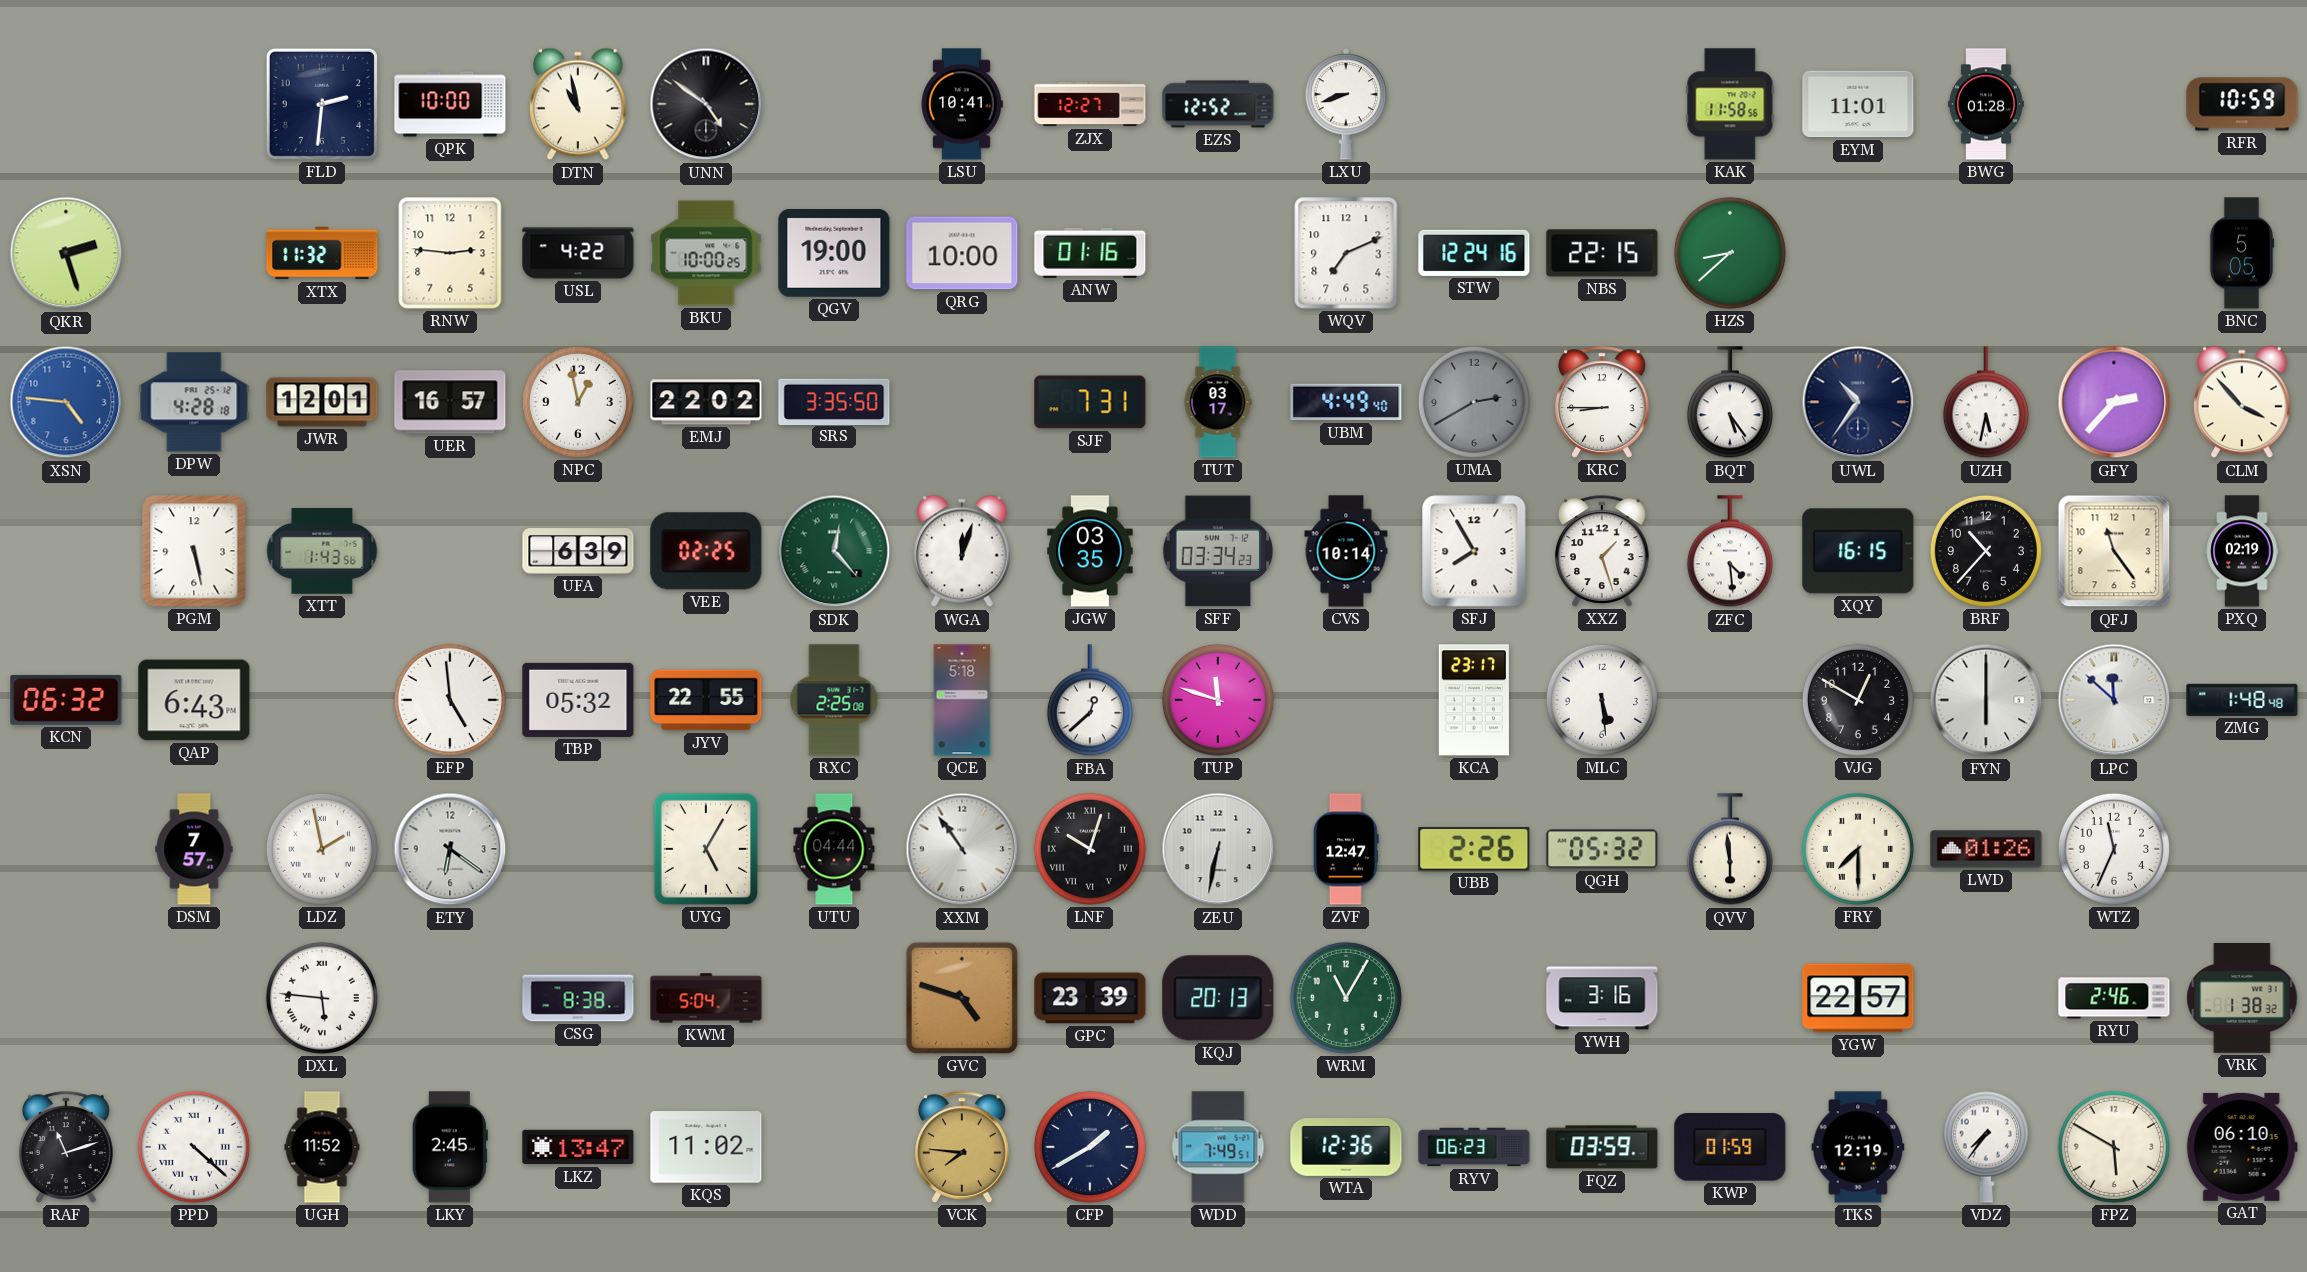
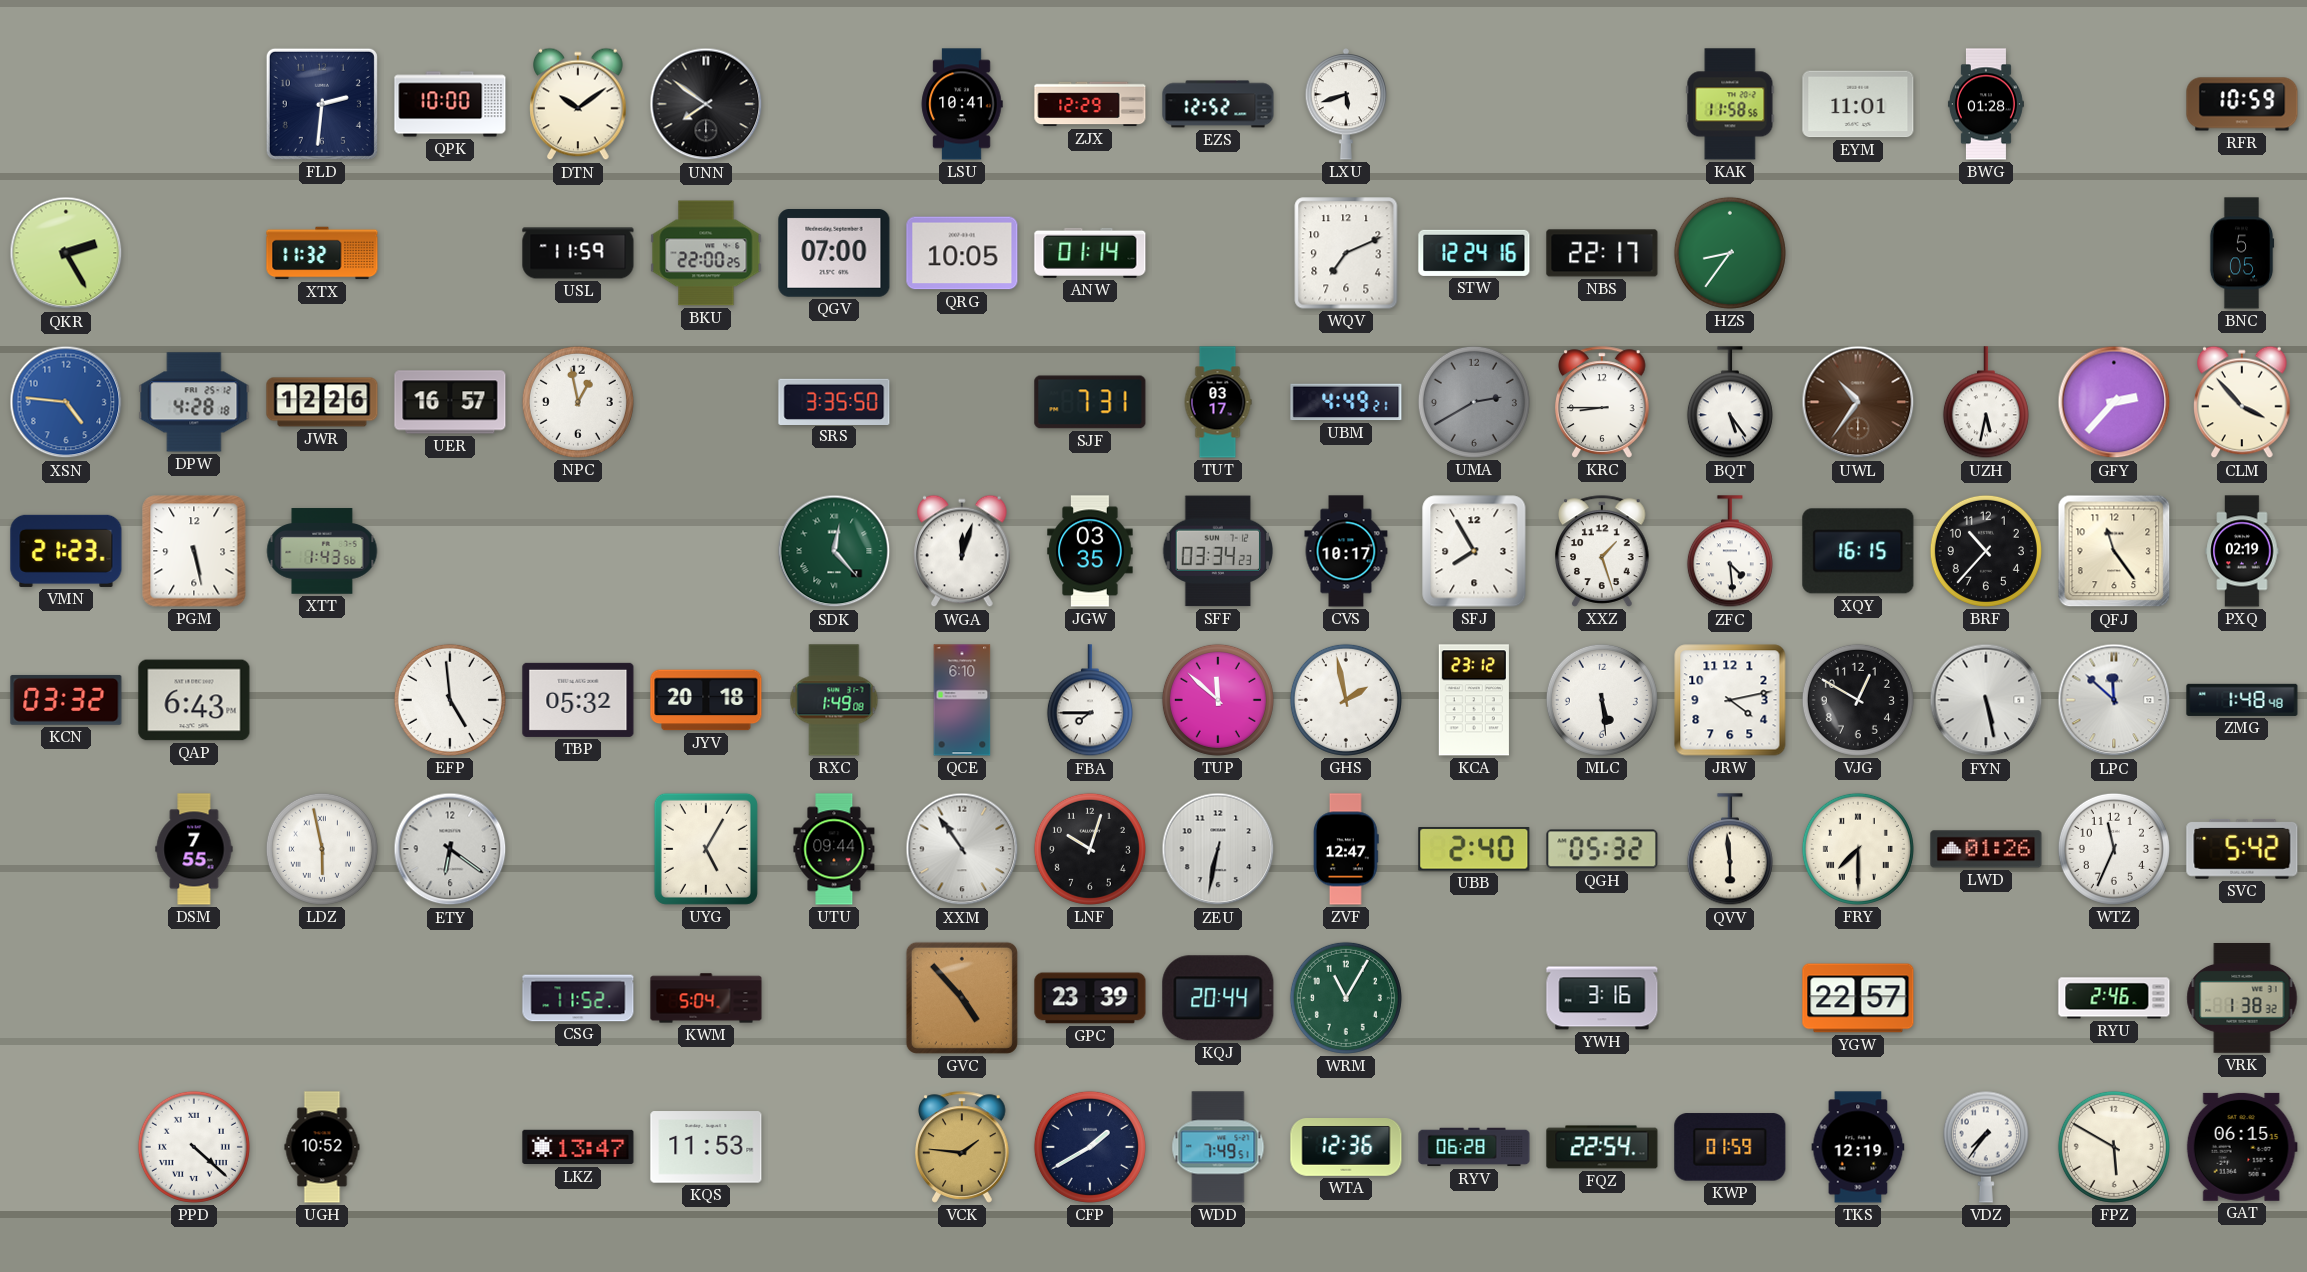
DTN: 10:58 -> 10:09 (578, 104)
UNN: 4:51 -> 7:51 (706, 104)
ZJX: 12:27 -> 12:29 (1090, 104)
LXU: 8:42 -> 5:42 (1346, 105)
QKR: 2:27 -> 2:25 (66, 253)
RNW: 2:46 -> none (450, 253)
USL: 4:22 -> 11:59 (578, 253)
BKU: 10:00 -> 22:00 (706, 253)
QGV: 19:00 -> 07:00 (834, 254)
QRG: 10:00 -> 10:05 (962, 253)
ANW: 01:16 -> 01:14 (1090, 253)
NBS: 22:15 -> 22:17 (1602, 253)
HZS: 8:38 -> 8:36 (1730, 253)
JWR: 12:01 -> 12:26 (322, 402)
EMJ: 22:02 -> none (706, 402)
UBM: 4:49:40 -> 4:49:21 (1346, 402)
UWL dial: navy -> brown (1858, 402)
VMN: none -> 21:23 (66, 551)
UFA: 6:39 -> none (578, 551)
VEE: 02:25 -> none (706, 551)
CVS: 10:14 -> 10:17 (1346, 551)
KCN: 06:32 -> 03:32 (66, 700)
JYV: 22:55 -> 20:18 (706, 700)
RXC: 2:25 -> 1:49 (834, 700)
QCE: 5:18 -> 6:10 (962, 700)
FBA: 12:38 -> 7:45 (1090, 701)
TUP: 11:48 -> 11:52 (1218, 700)
GHS: none -> 1:58 (1346, 700)
KCA: 23:17 -> 23:12 (1474, 700)
JRW: none -> 4:13 (1730, 700)
FYN: 6:00 -> 5:28 (1986, 700)
DSM: 7:57 -> 7:55 (194, 849)
LDZ: 1:58 -> 5:58 (322, 849)
UTU: 04:44 -> 09:44 (834, 849)
LNF numerals: Roman -> Arabic (1090, 849)
UBB: 2:26 -> 2:40 (1474, 849)
SVC: none -> 5:42 (2242, 849)
DXL: 5:46 -> none (322, 998)
CSG: 8:38 -> 11:52 (578, 998)
GVC: 4:48 -> 4:53 (962, 998)
KQJ: 20:13 -> 20:44 (1218, 998)
RAF: 11:12 -> none (66, 1147)
UGH: 11:52 -> 10:52 (322, 1147)
LKY: 2:45 -> none (450, 1147)
KQS: 11:02 -> 11:53 (706, 1147)
VCK: 7:46 -> 1:46 (962, 1147)
RYV: 06:23 -> 06:28 (1474, 1147)
FQZ: 03:59 -> 22:54 (1602, 1147)
GAT: 06:10 -> 06:15 (2242, 1147)
